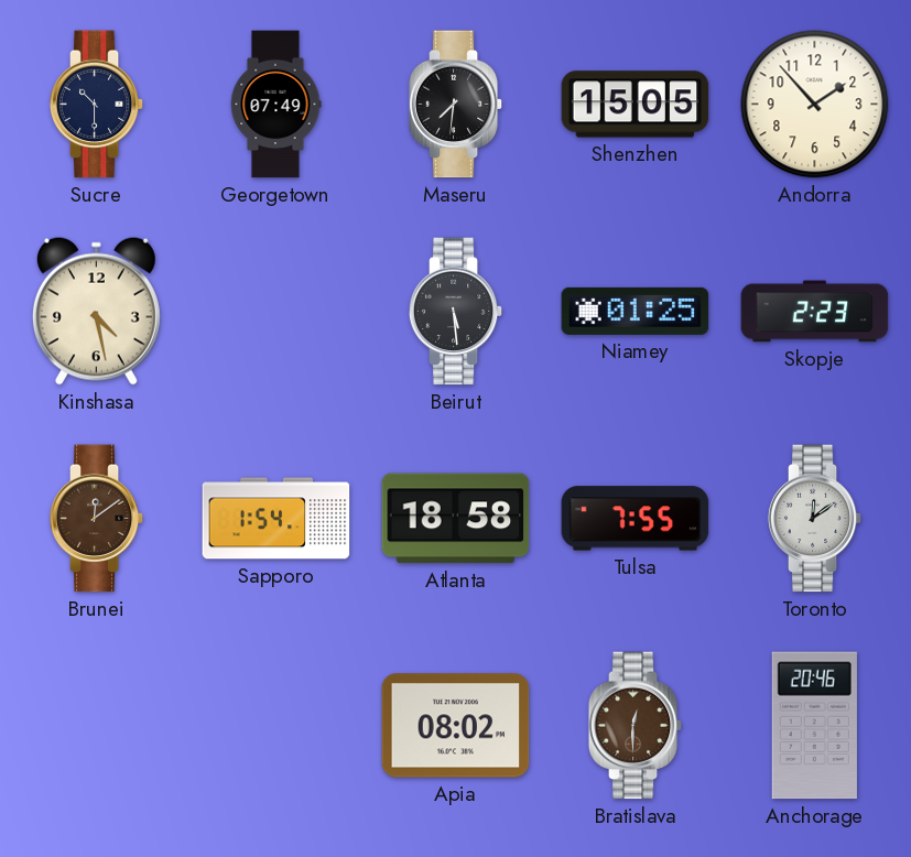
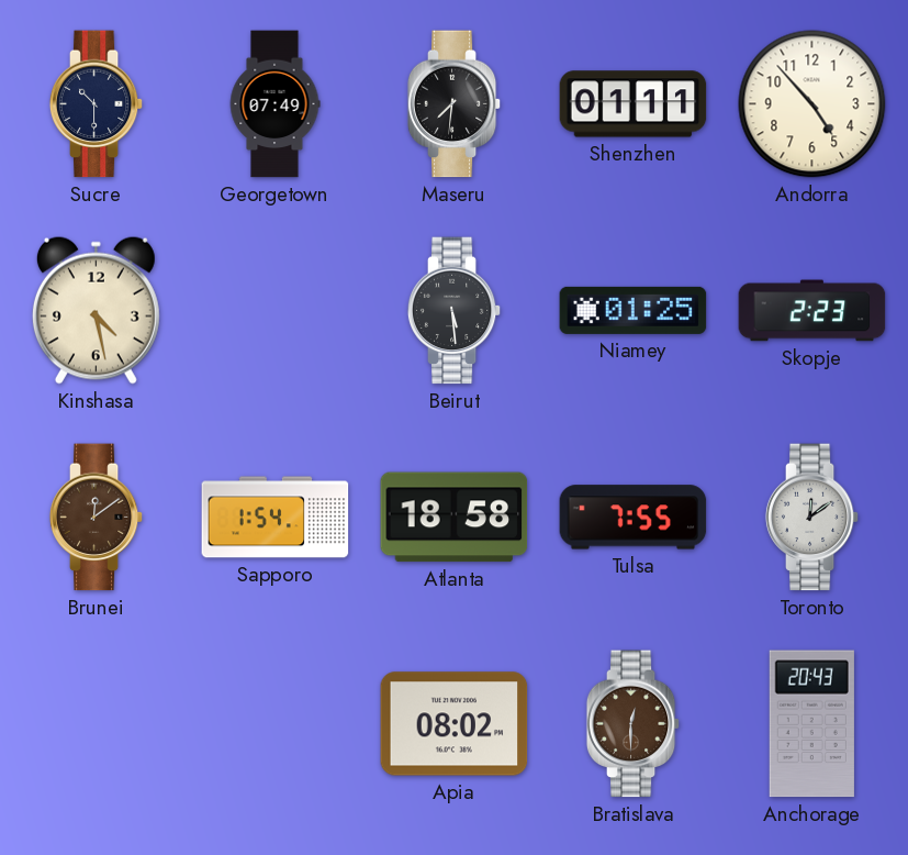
Shenzhen: 15:05 -> 01:11 (634, 104)
Andorra: 1:53 -> 4:53 (812, 104)
Anchorage: 20:46 -> 20:43 (811, 724)
